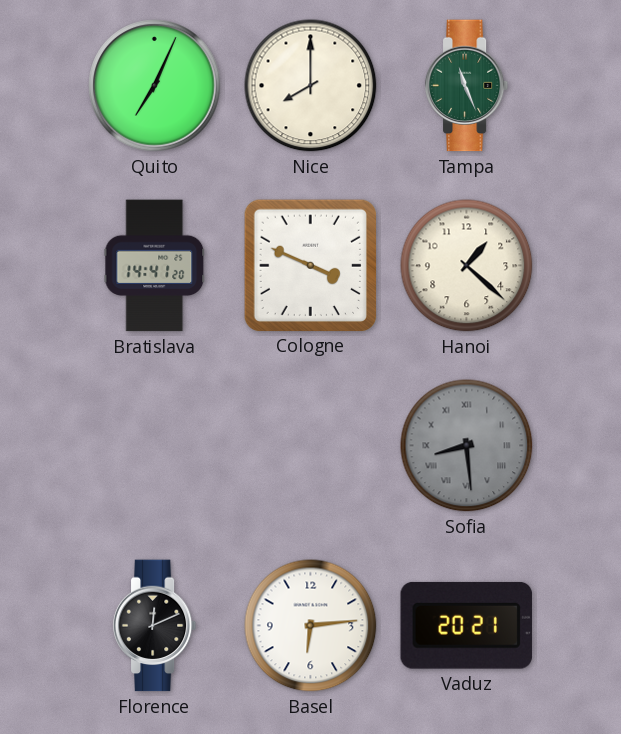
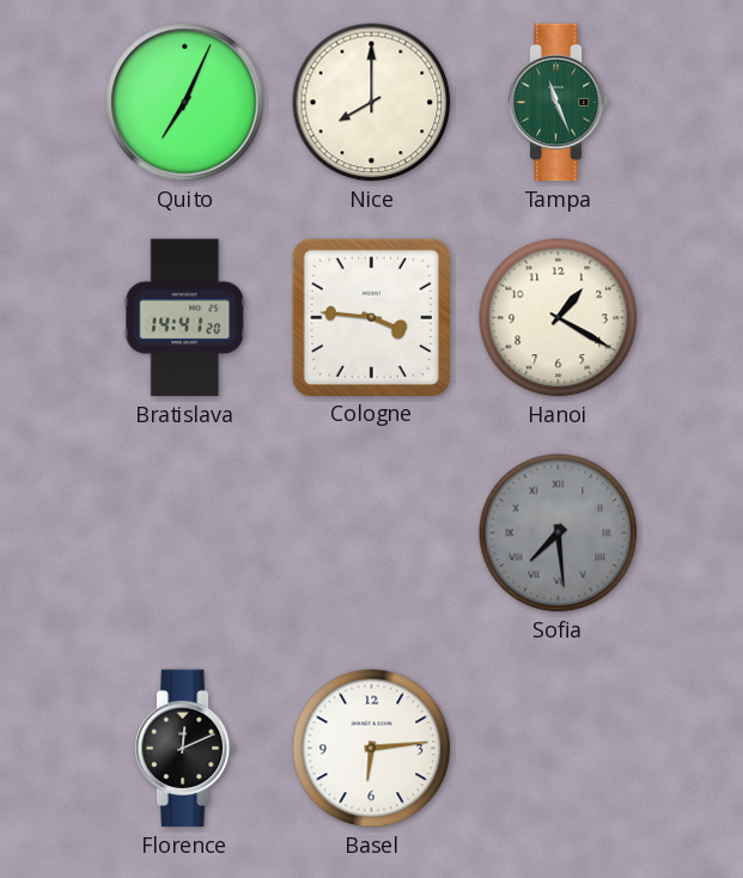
Cologne: 3:49 -> 3:46 (371, 317)
Hanoi: 1:22 -> 1:20 (559, 318)
Sofia: 8:29 -> 7:29 (559, 533)
Vaduz: 20:21 -> none (466, 625)
